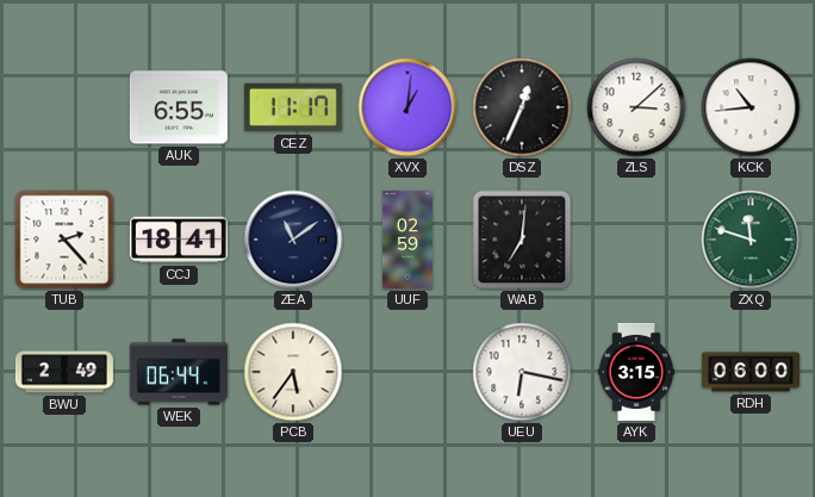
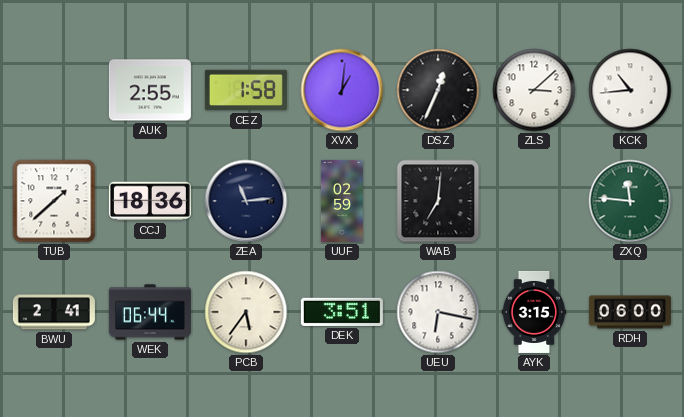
AUK: 6:55 -> 2:55 (150, 90)
CEZ: 11:17 -> 1:58 (246, 90)
TUB: 2:23 -> 1:38 (54, 201)
CCJ: 18:41 -> 18:36 (150, 201)
ZEA: 11:09 -> 11:14 (246, 201)
ZXQ: 11:48 -> 11:46 (630, 201)
BWU: 2:49 -> 2:41 (54, 312)
DEK: none -> 3:51 (342, 312)
